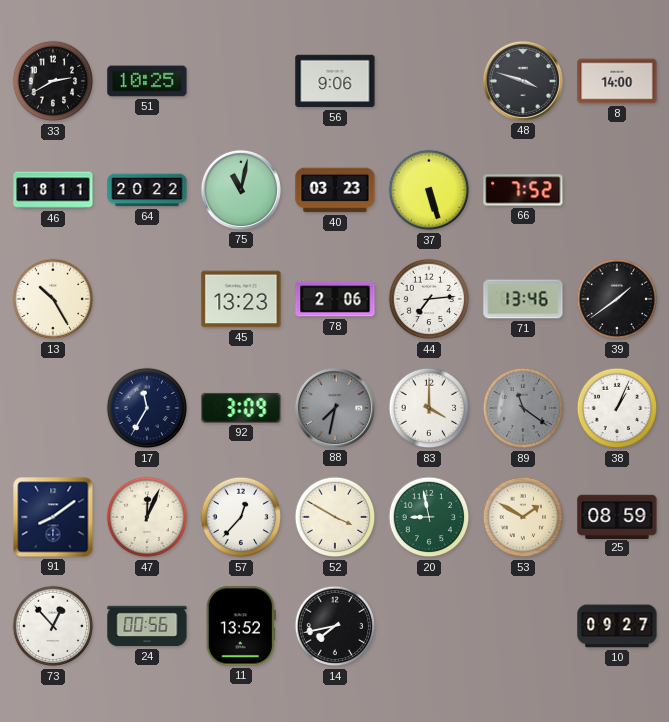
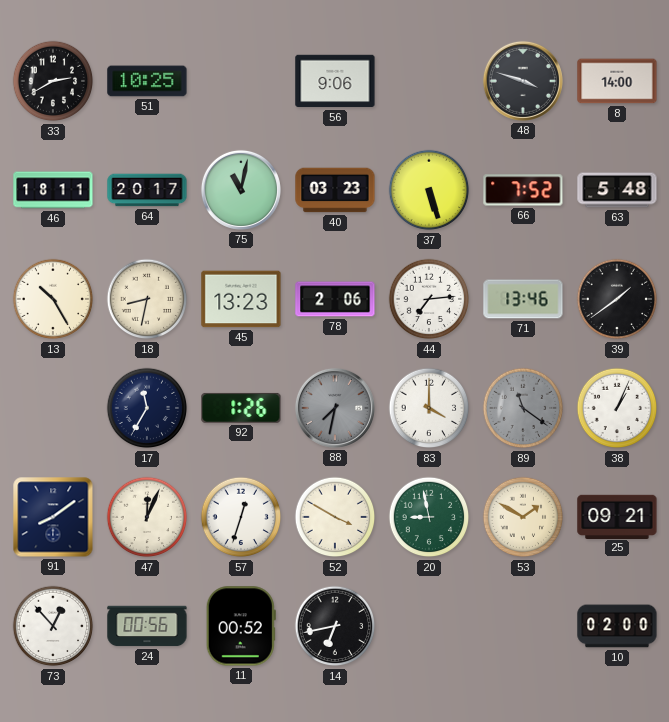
64: 20:22 -> 20:17 (147, 190)
63: none -> 5:48 (617, 190)
18: none -> 8:32 (147, 299)
92: 3:09 -> 1:26 (241, 408)
57: 12:37 -> 12:33 (241, 517)
25: 08:59 -> 09:21 (617, 516)
11: 13:52 -> 00:52 (241, 626)
14: 7:43 -> 6:43 (335, 626)
10: 09:27 -> 02:00 (617, 626)
